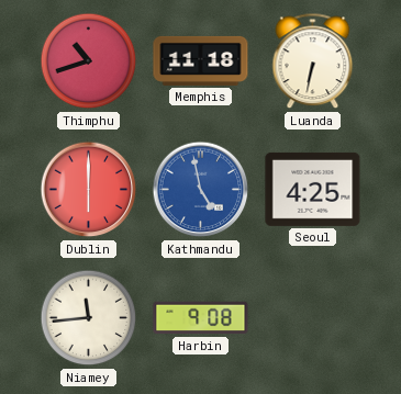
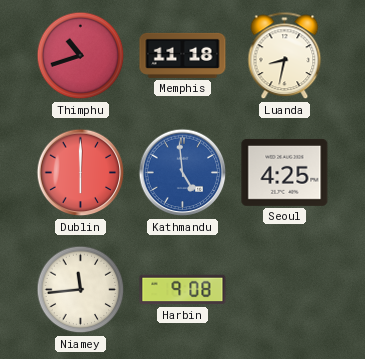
Luanda: 6:32 -> 8:32 (285, 56)
Kathmandu: 4:58 -> 4:59 (183, 173)
